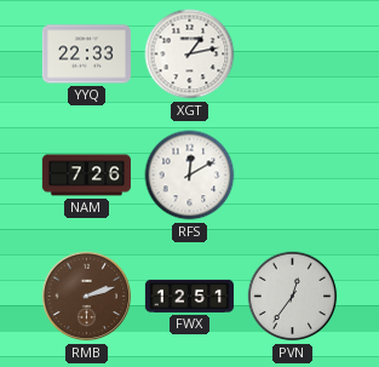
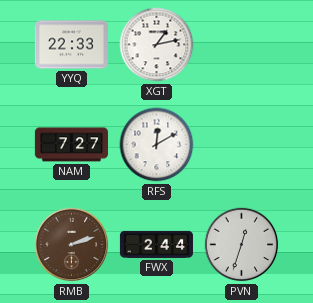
NAM: 7:26 -> 7:27 (71, 145)
FWX: 12:51 -> 2:44 (156, 244)
PVN: 12:36 -> 12:33 (242, 245)
